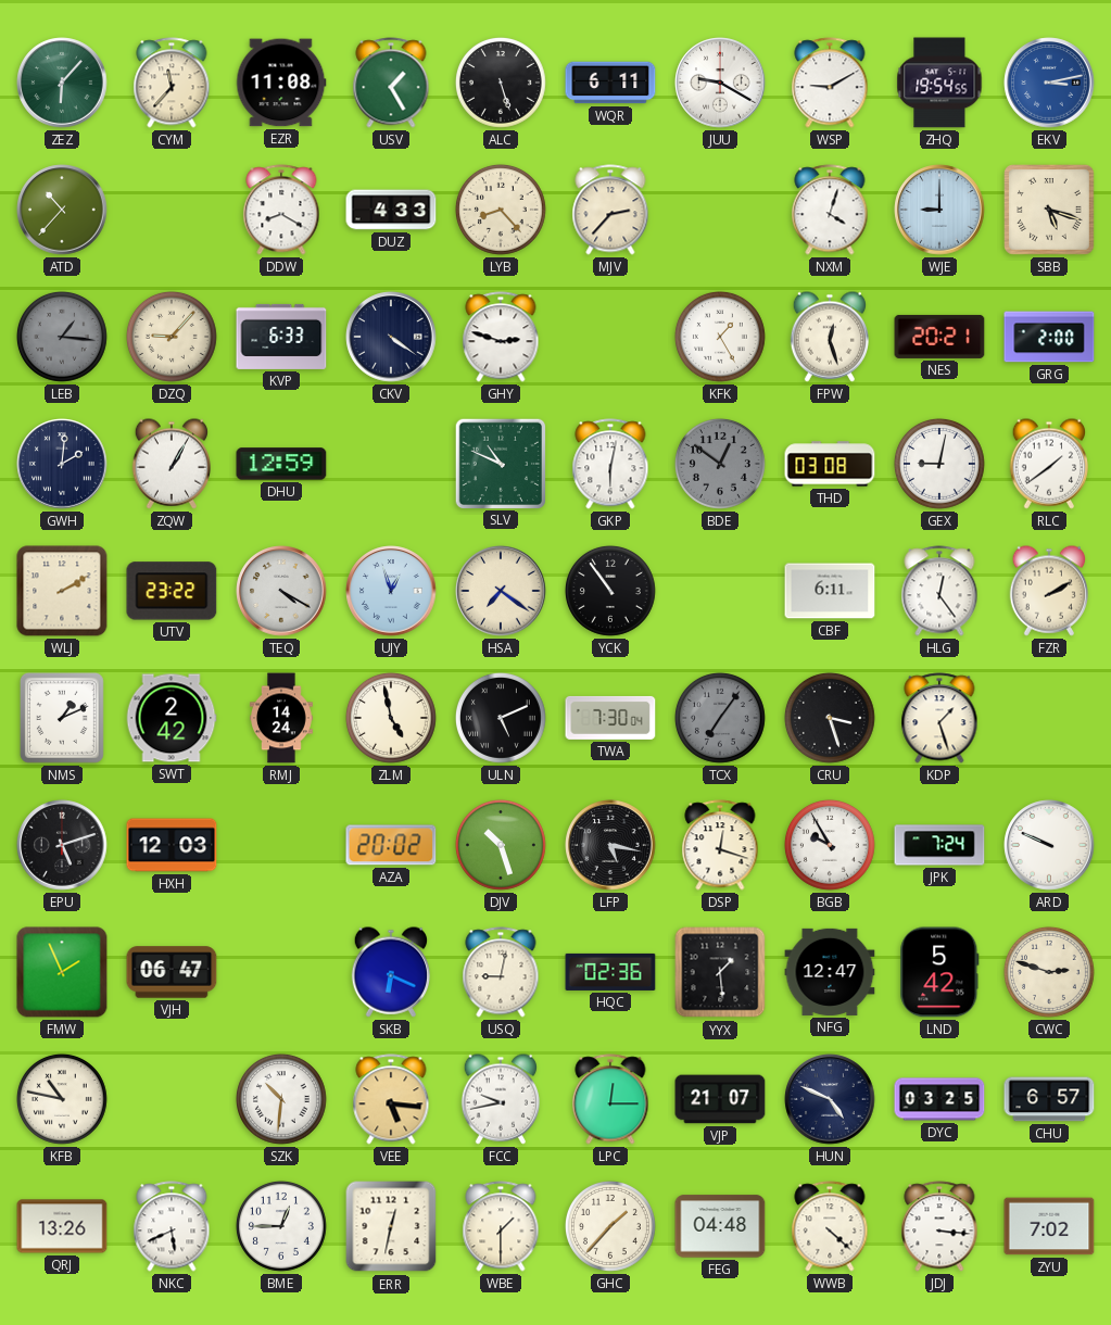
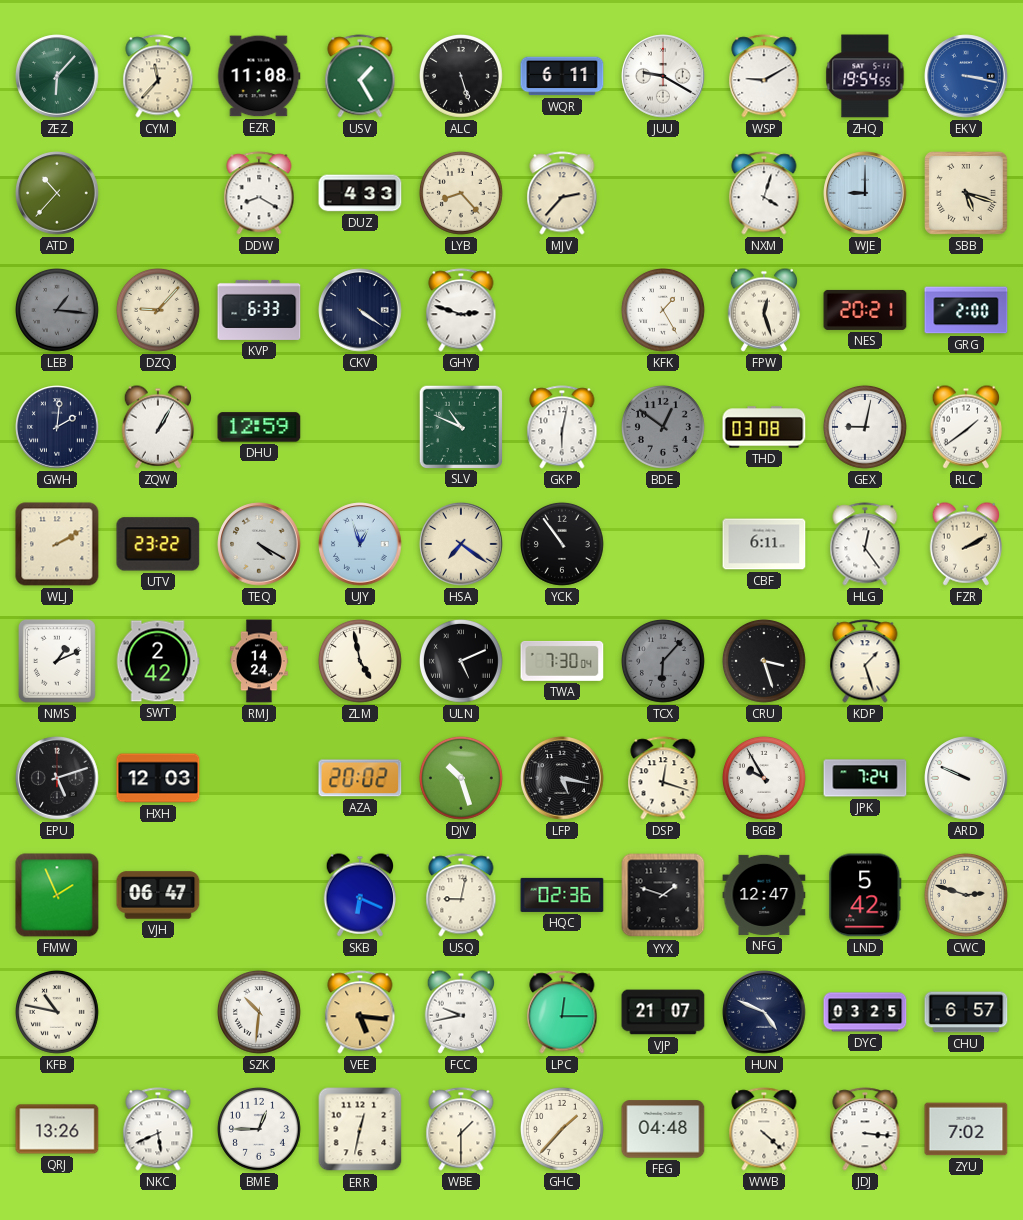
EKV: 3:13 -> 3:17 (966, 76)
TCX: 7:06 -> 6:07 (663, 661)
YYX: 1:29 -> 1:48 (663, 895)
